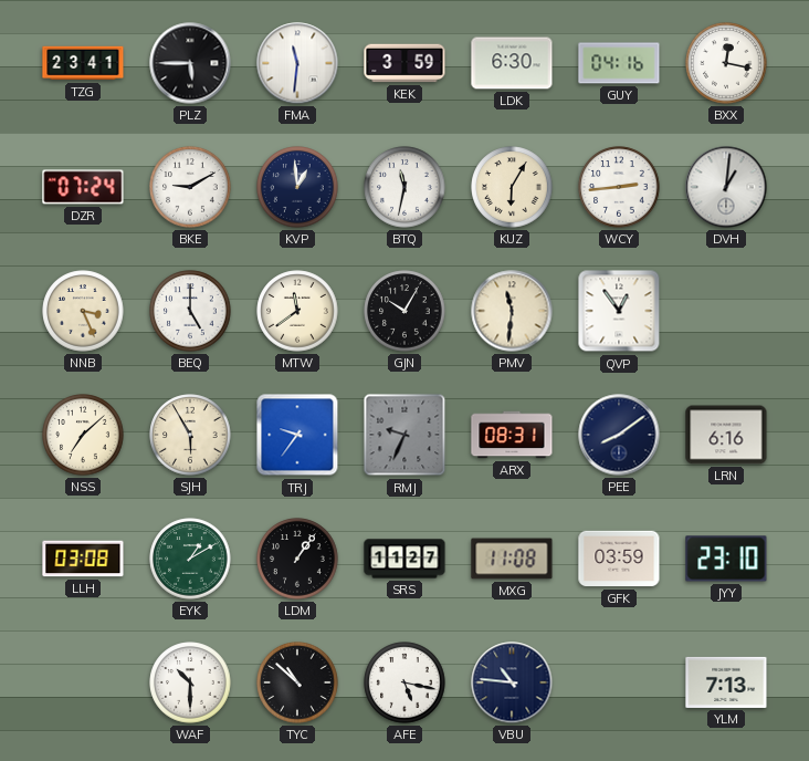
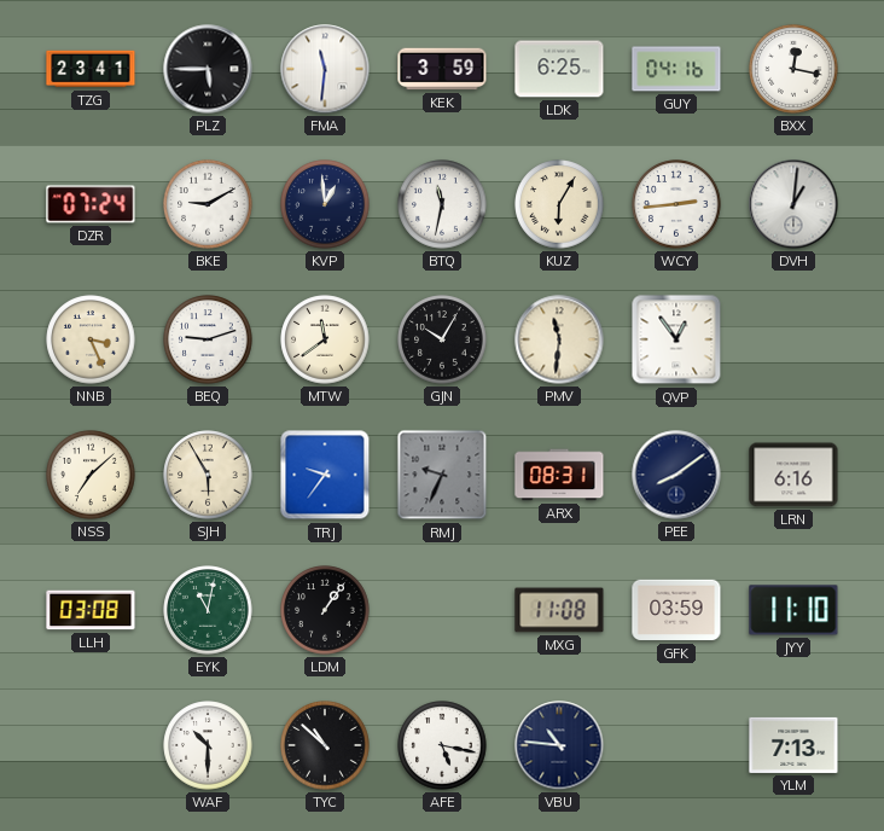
LDK: 6:30 -> 6:25 (559, 69)
BEQ: 5:00 -> 9:12 (208, 339)
EYK: 1:10 -> 11:02 (208, 610)
SRS: 11:27 -> none (404, 559)
JYY: 23:10 -> 11:10 (793, 610)
